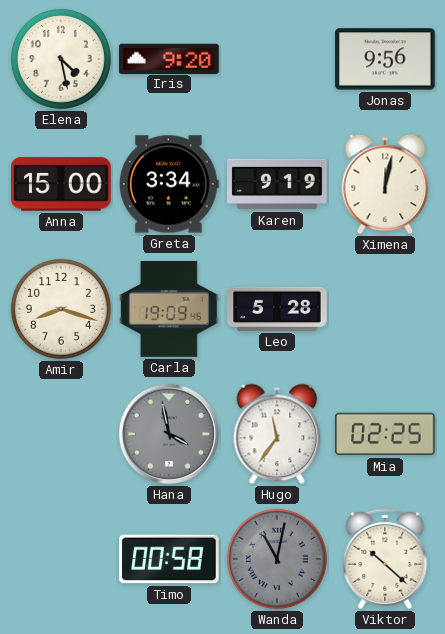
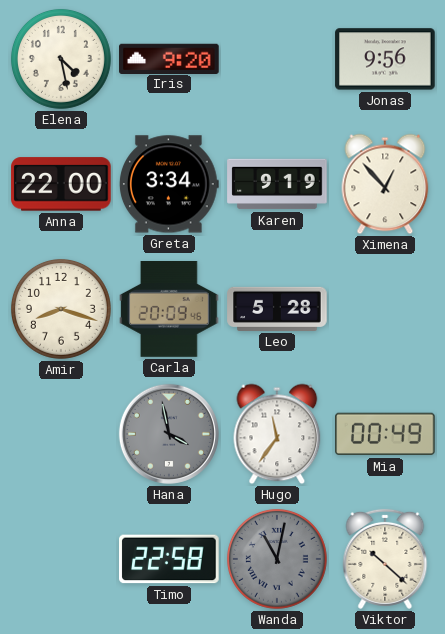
Anna: 15:00 -> 22:00 (61, 184)
Ximena: 12:02 -> 12:53 (385, 184)
Carla: 19:09 -> 20:09 (169, 310)
Mia: 02:25 -> 00:49 (385, 434)
Timo: 00:58 -> 22:58 (169, 559)
